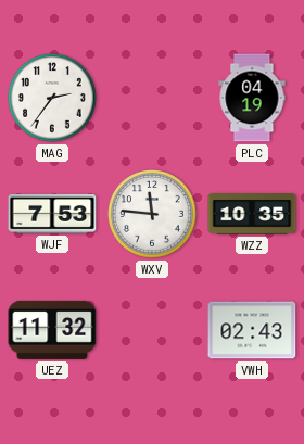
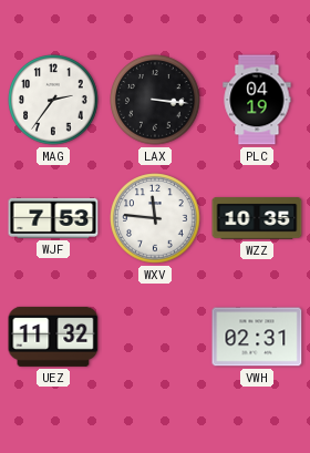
LAX: none -> 3:16 (155, 100)
VWH: 02:43 -> 02:31 (257, 337)
